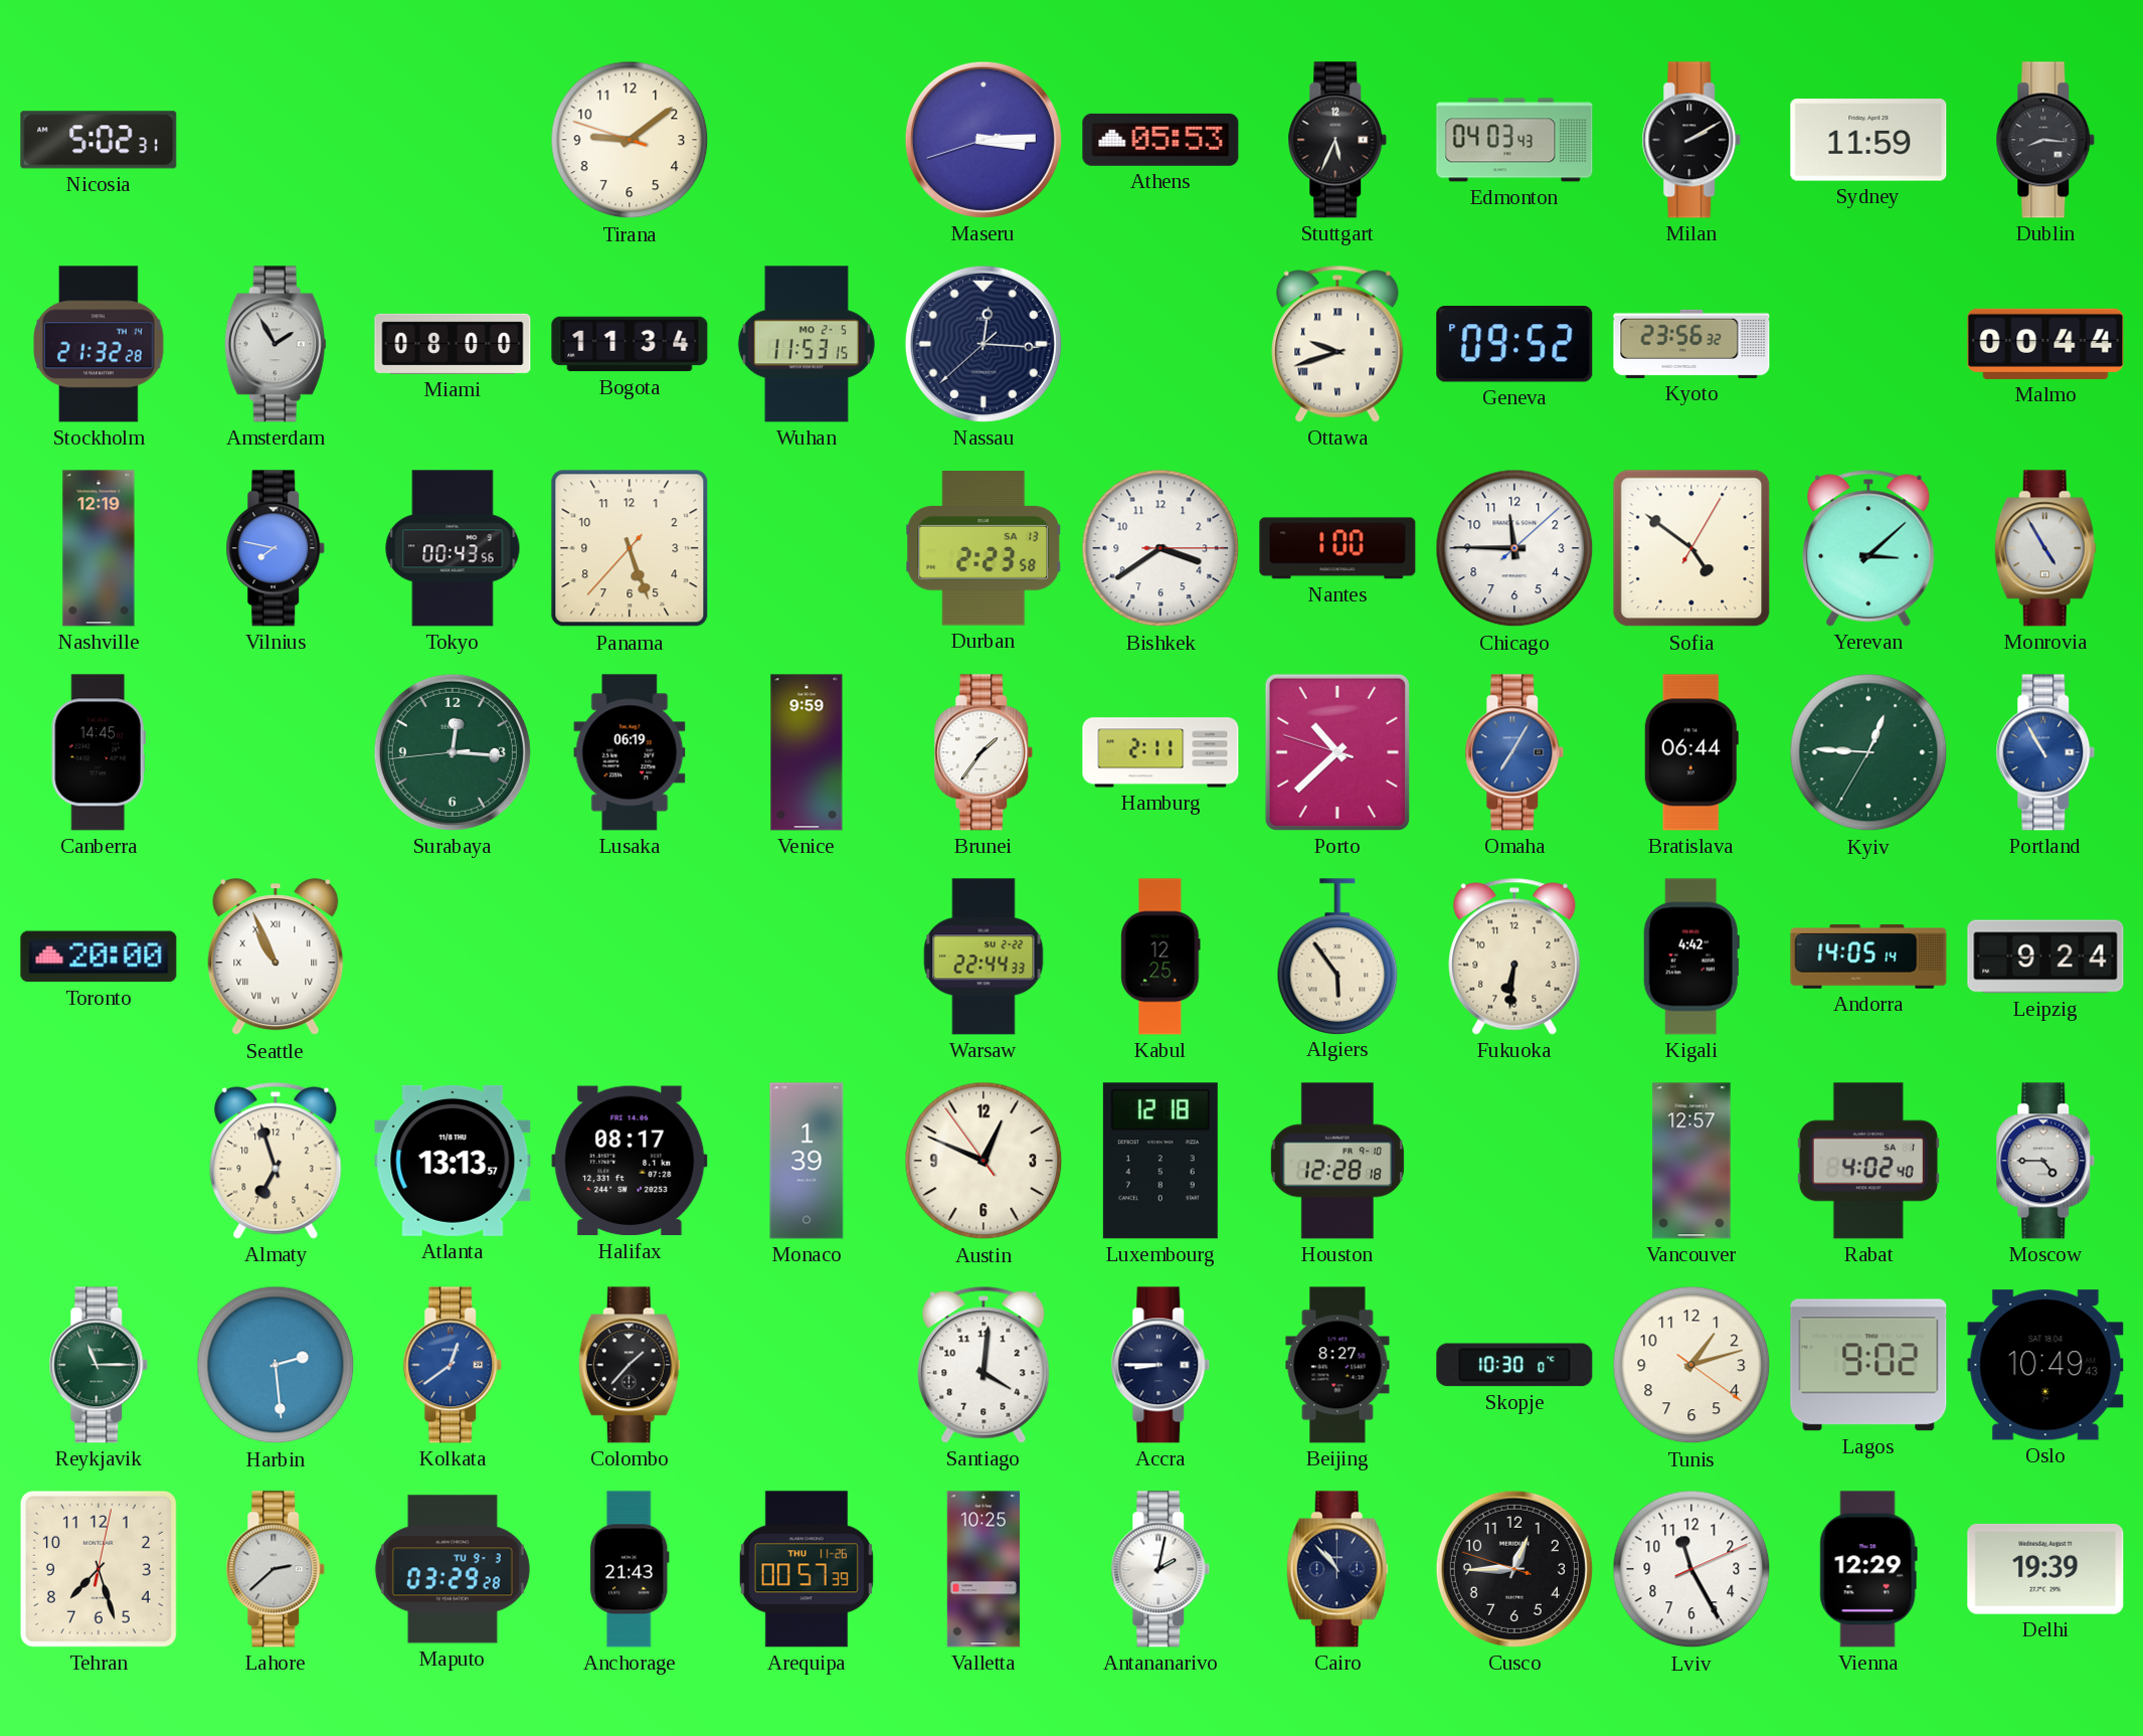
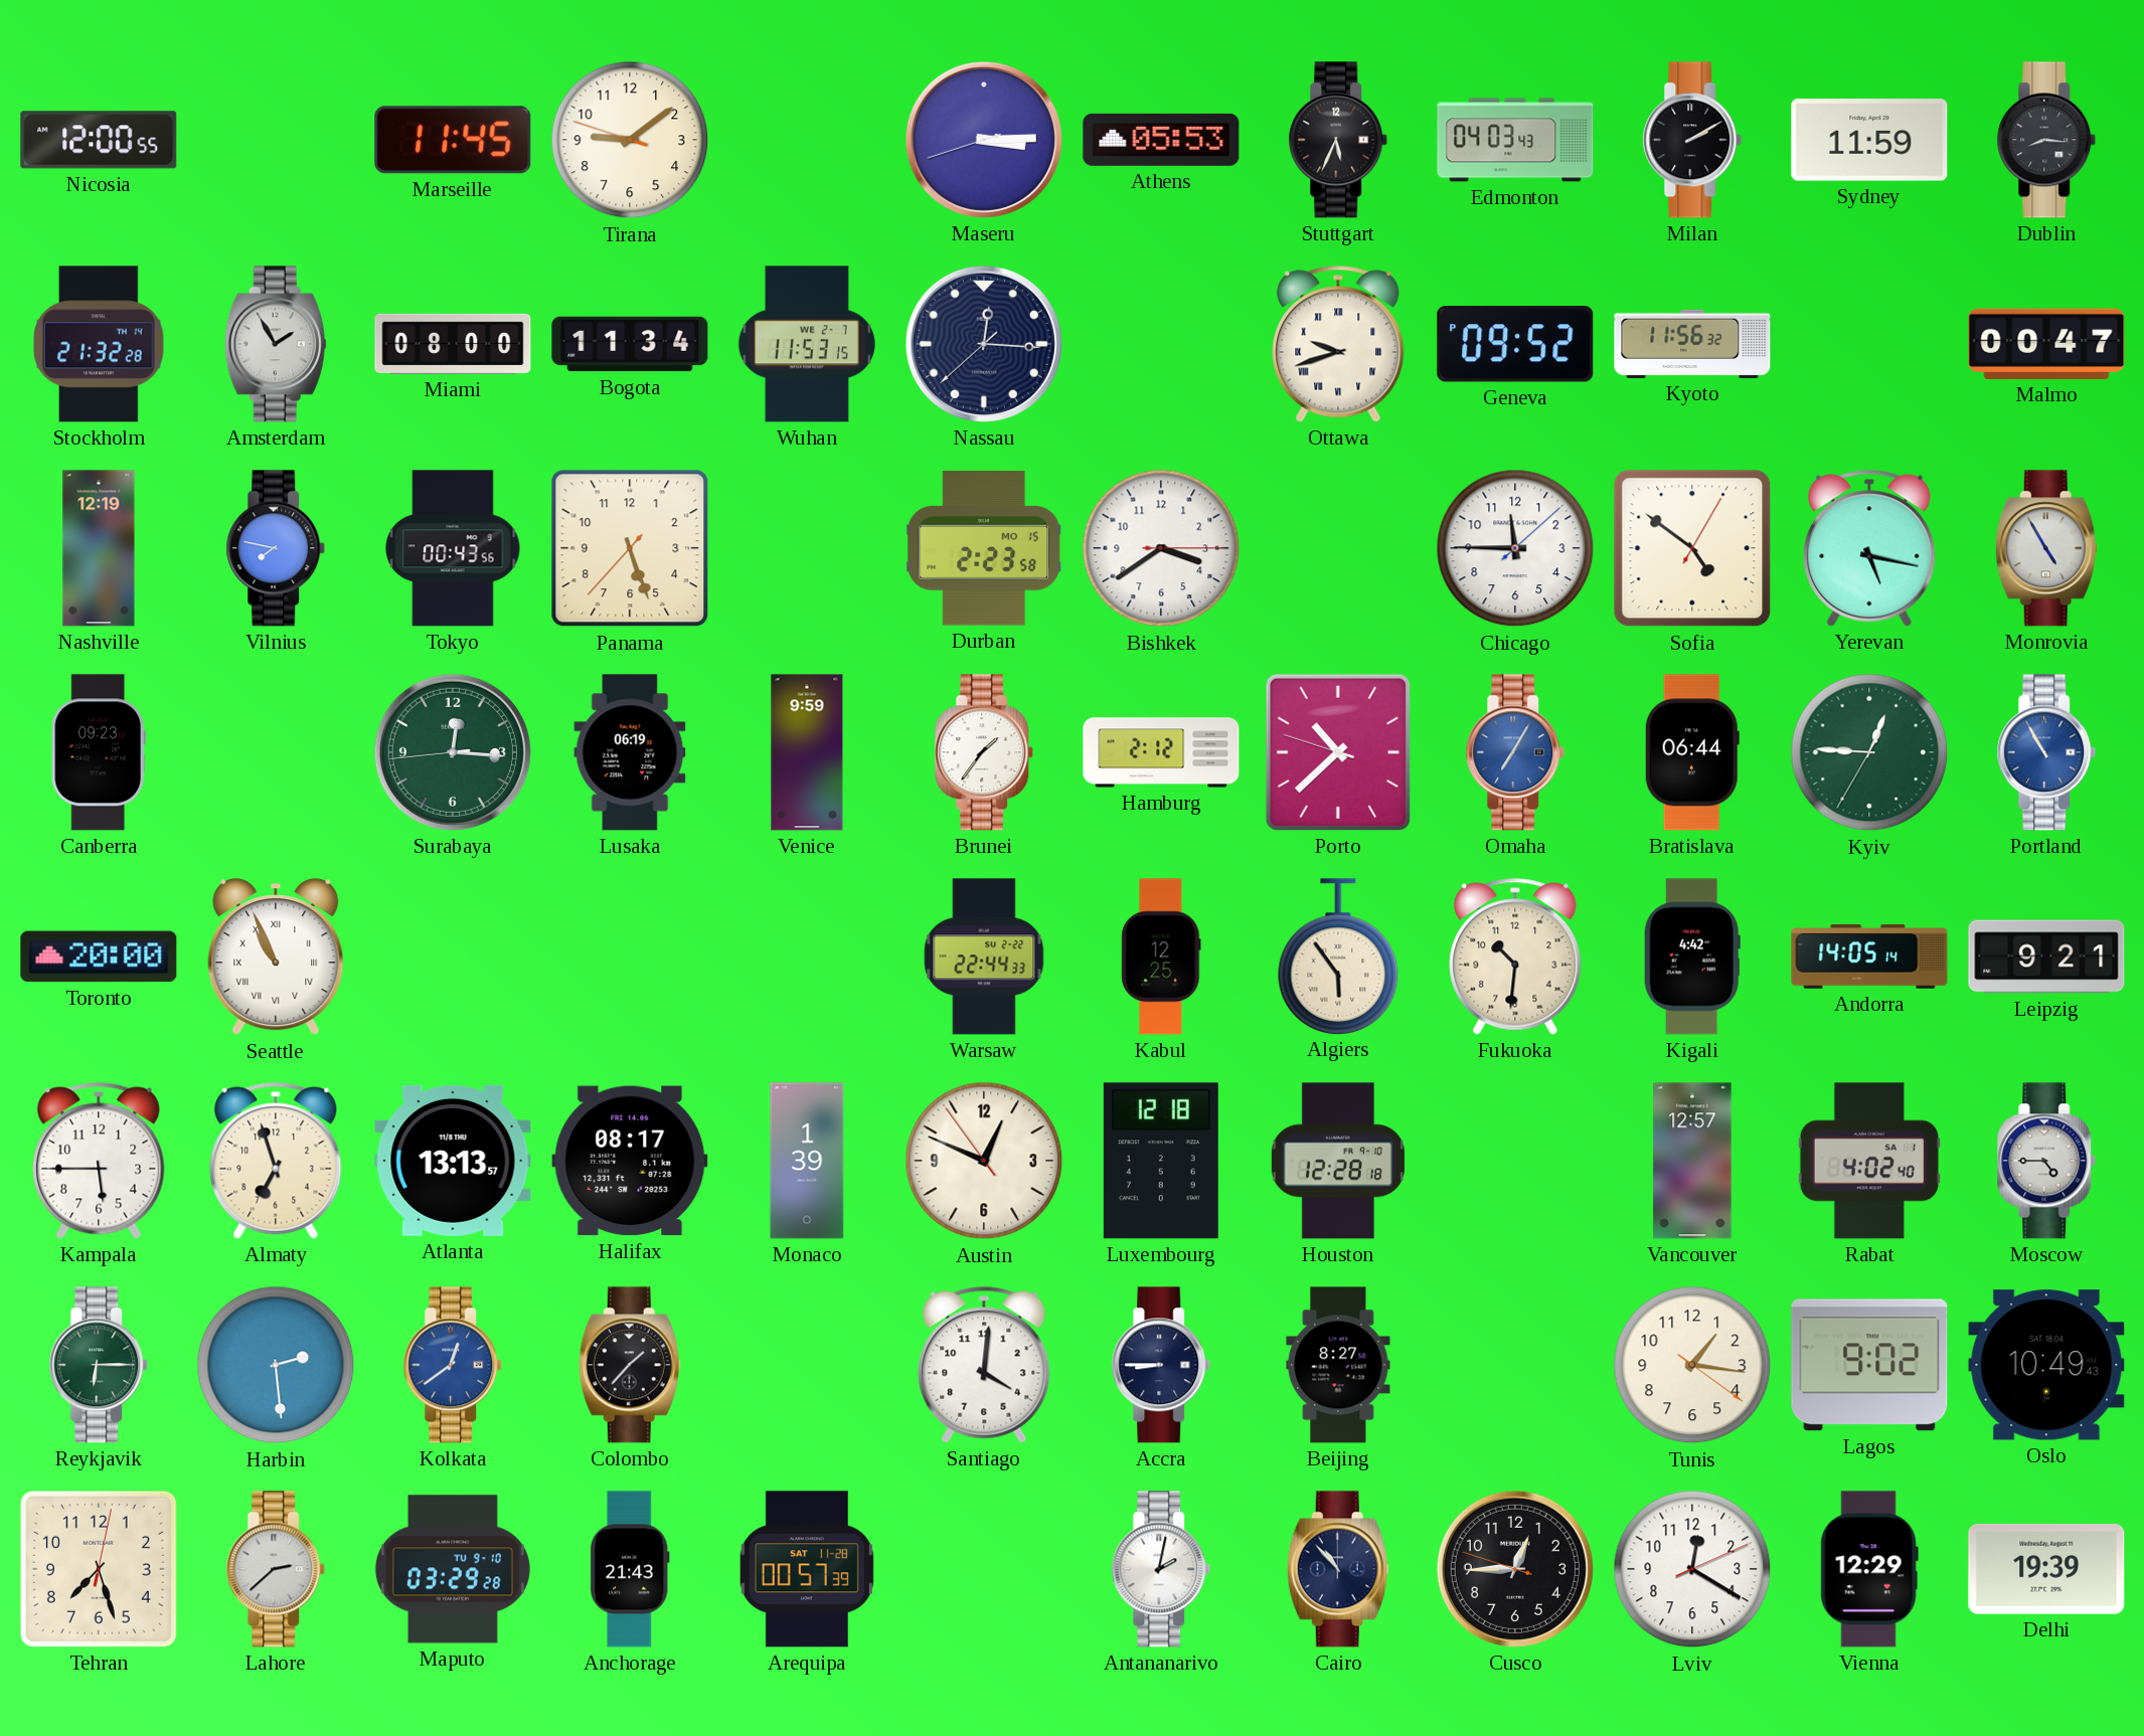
Nicosia: 5:02 -> 12:00 (99, 140)
Marseille: none -> 11:45 (453, 140)
Wuhan date: MO 2-5 -> WE 2-7 (807, 344)
Kyoto: 23:56 -> 11:56 (1692, 344)
Malmo: 00:44 -> 00:47 (2046, 344)
Durban date: SA 13 -> MO 15 (985, 548)
Nantes: 1:00 -> none (1337, 548)
Yerevan: 3:08 -> 5:17 (1869, 548)
Canberra: 14:45 -> 09:23 (99, 752)
Hamburg: 2:11 -> 2:12 (1161, 752)
Fukuoka: 6:31 -> 10:31 (1515, 957)
Leipzig: 9:24 -> 9:21 (2046, 957)
Kampala: none -> 5:45 (99, 1161)
Reykjavik: 11:15 -> 6:15 (99, 1365)
Skopje: 10:30 -> none (1514, 1365)
Tunis: 1:12 -> 1:16 (1692, 1365)
Maputo date: TU 9-3 -> TU 9-10 (453, 1569)
Arequipa date: THU 11-26 -> SAT 11-28 (807, 1569)
Valletta: 10:25 -> none (984, 1569)
Lviv: 11:25 -> 12:20 (1692, 1569)
